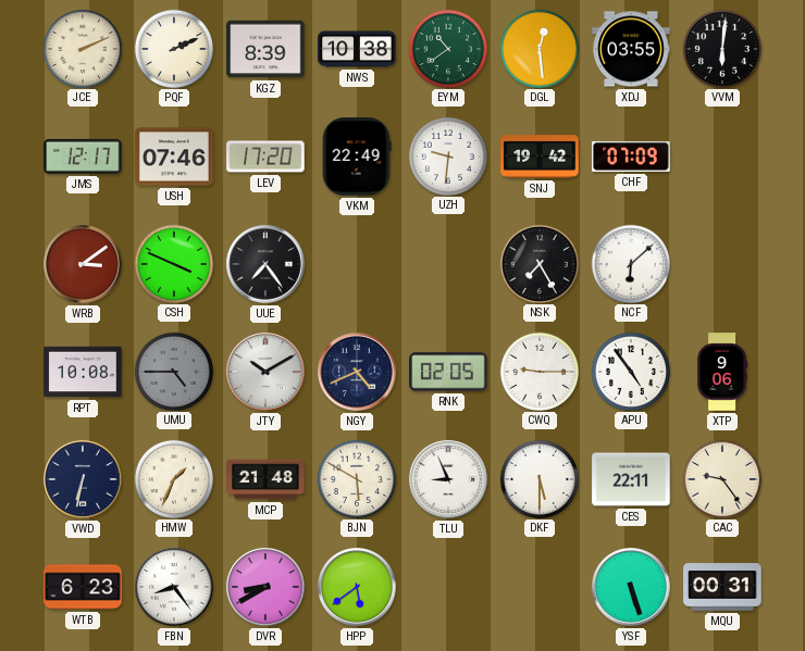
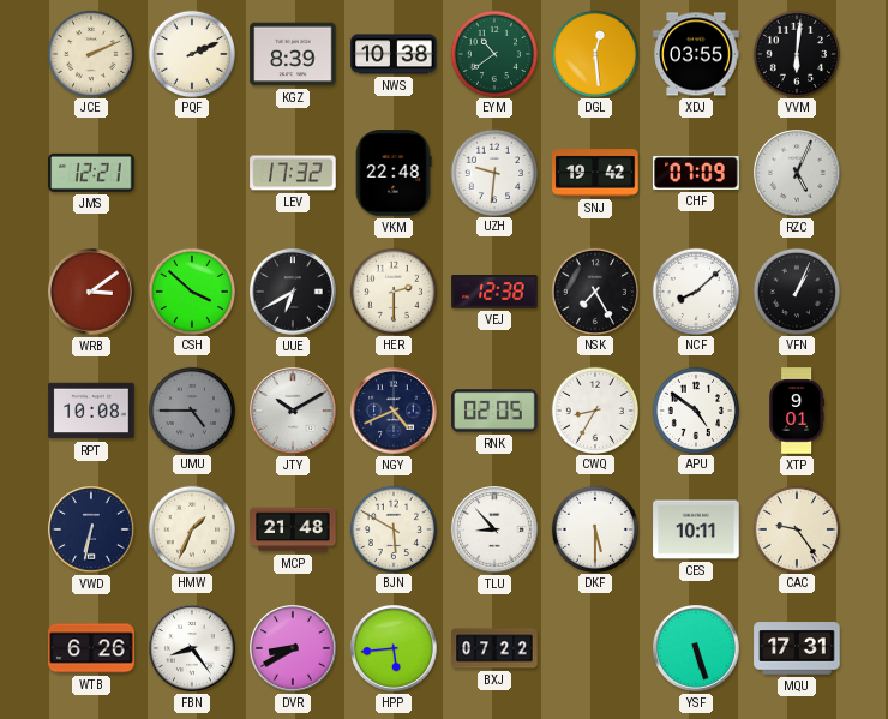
JMS: 12:17 -> 12:21 (91, 173)
USH: 07:46 -> none (174, 157)
LEV: 17:20 -> 17:32 (293, 173)
VKM: 22:49 -> 22:48 (394, 173)
RZC: none -> 5:04 (797, 173)
CSH: 3:49 -> 3:52 (191, 290)
UUE: 7:24 -> 6:40 (293, 292)
HER: none -> 2:30 (392, 290)
VEJ: none -> 12:38 (494, 293)
NCF: 6:08 -> 8:08 (695, 290)
VFN: none -> 1:04 (796, 290)
CWQ: 9:15 -> 8:35 (594, 409)
APU: 4:54 -> 4:51 (695, 409)
XTP: 9:06 -> 9:01 (797, 411)
TLU: 8:56 -> 8:53 (494, 529)
CES: 22:11 -> 10:11 (696, 529)
WTB: 6:23 -> 6:26 (91, 648)
HPP: 5:39 -> 5:44 (394, 648)
BXJ: none -> 07:22 (494, 648)
MQU: 00:31 -> 17:31 (797, 648)
